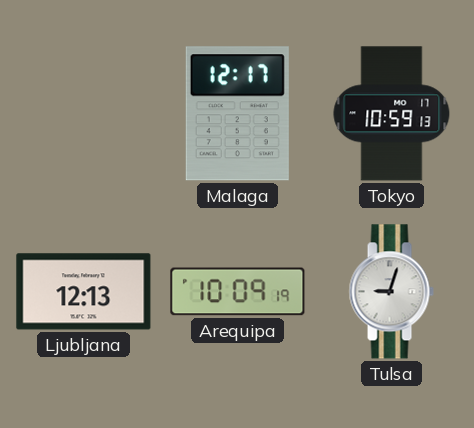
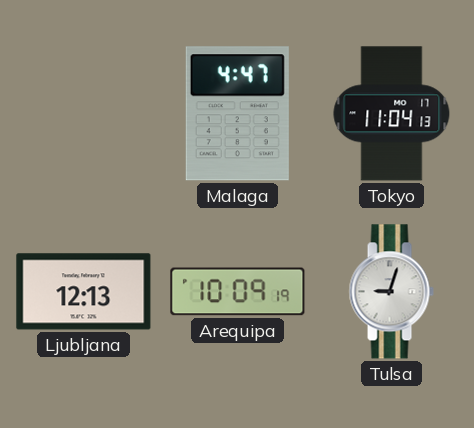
Malaga: 12:17 -> 4:47 (237, 114)
Tokyo: 10:59 -> 11:04 (392, 114)
